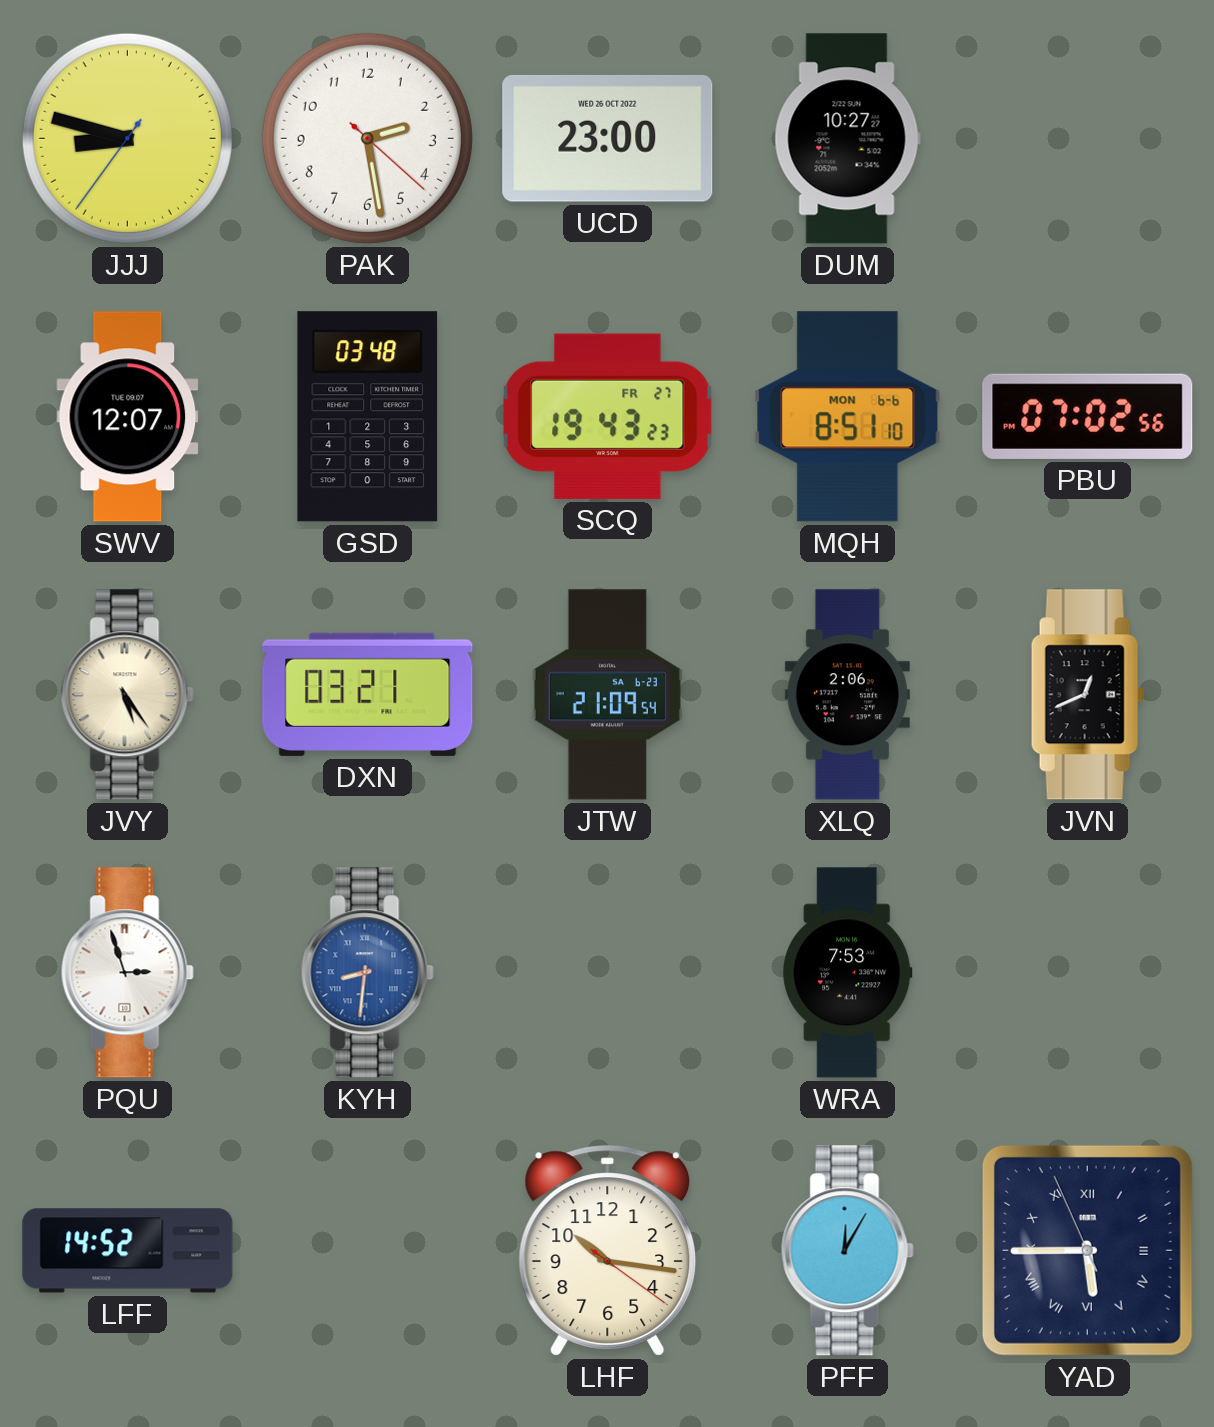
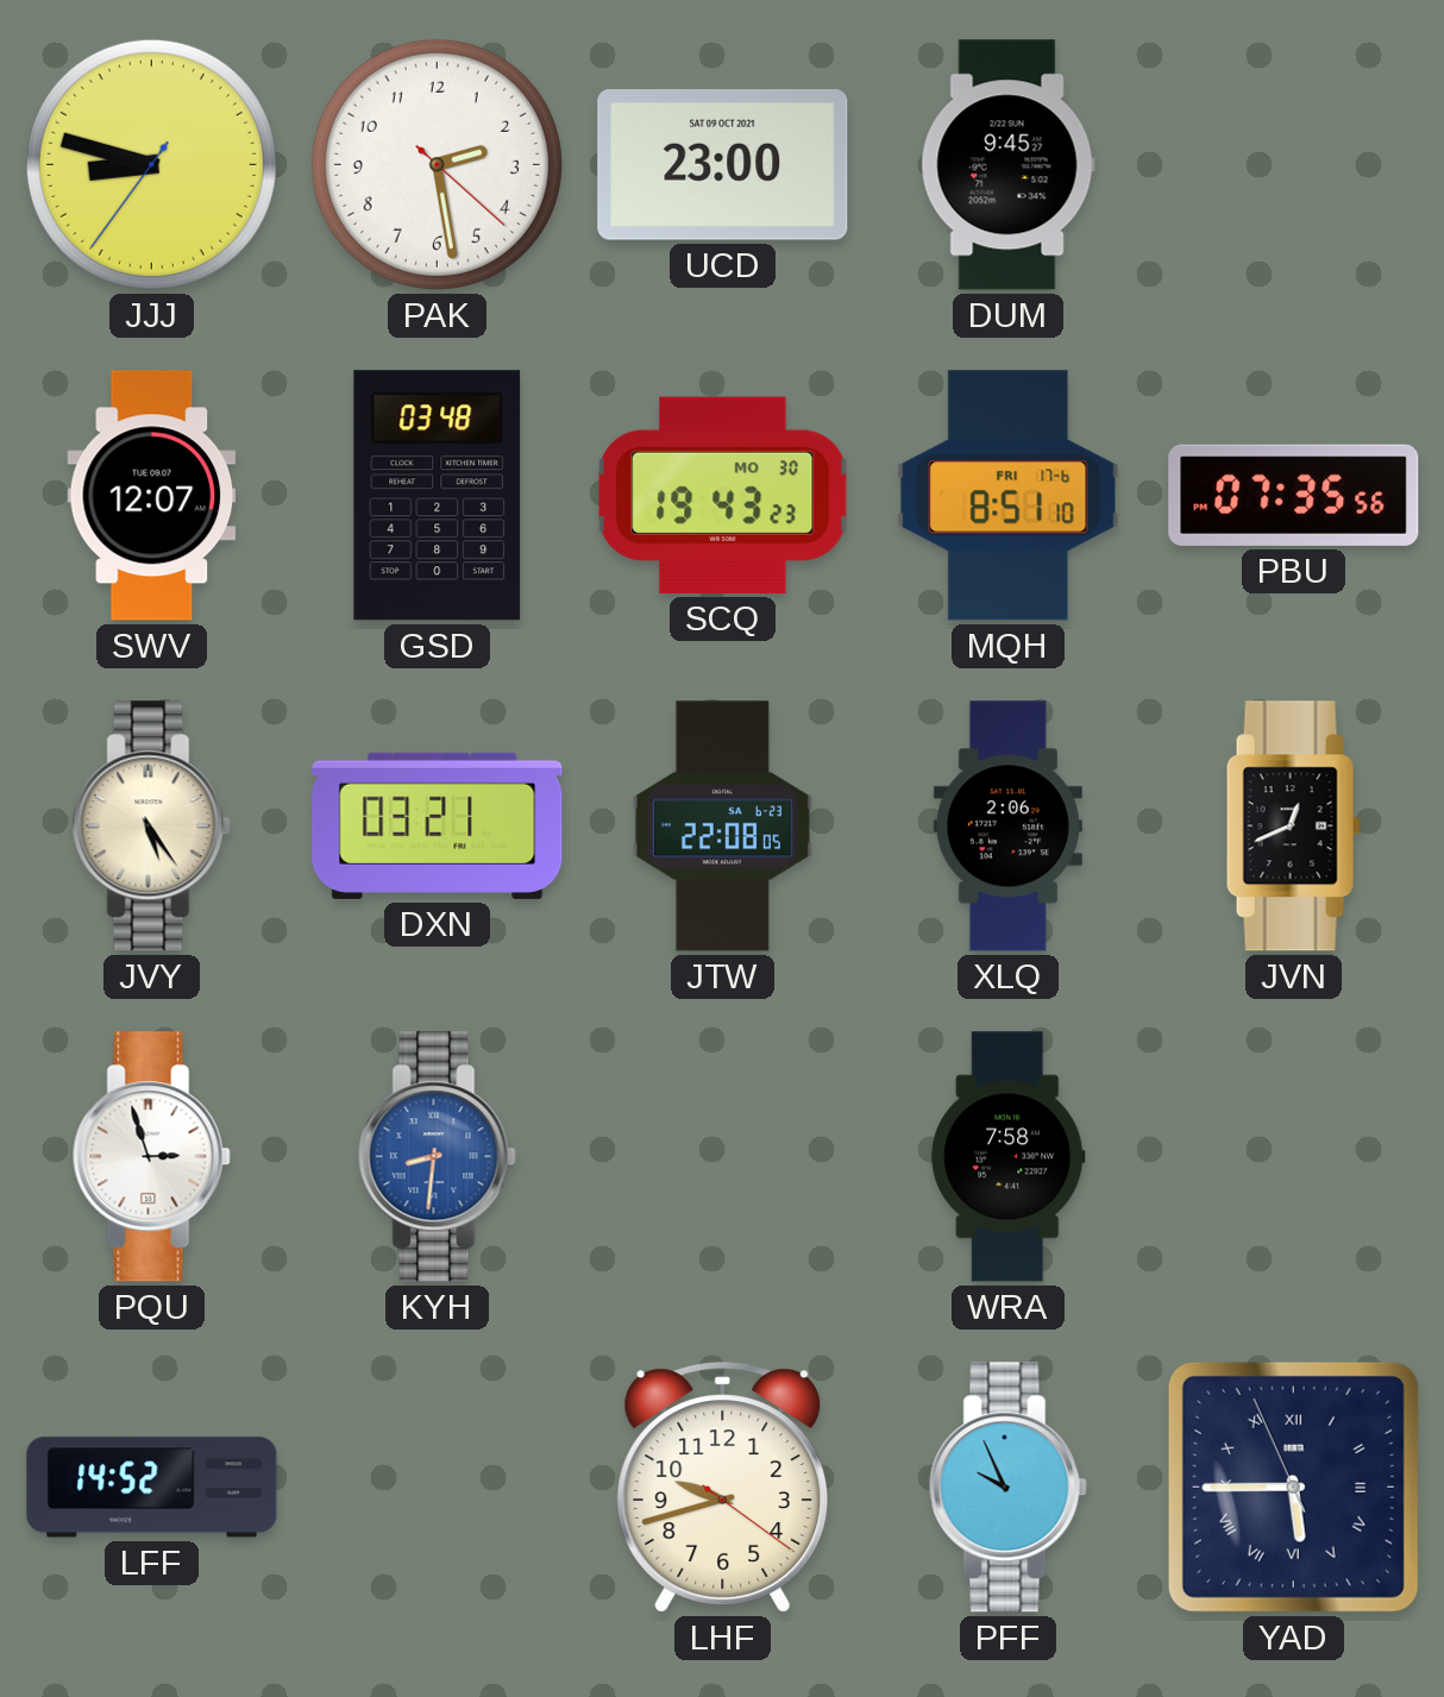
UCD date: WED 26 OCT 2022 -> SAT 09 OCT 2021 (723, 164)
DUM: 10:27 -> 9:45 (1007, 165)
SCQ date: FR 27 -> MO 30 (723, 495)
MQH date: MON 6-6 -> FRI 17-6 (1009, 496)
PBU: 07:02 -> 07:35 (1294, 495)
JTW: 21:09 -> 22:08 (722, 826)
WRA: 7:53 -> 7:58 (1009, 1157)
LHF: 10:16 -> 9:42 (723, 1488)
PFF: 12:05 -> 9:56 (1007, 1488)
